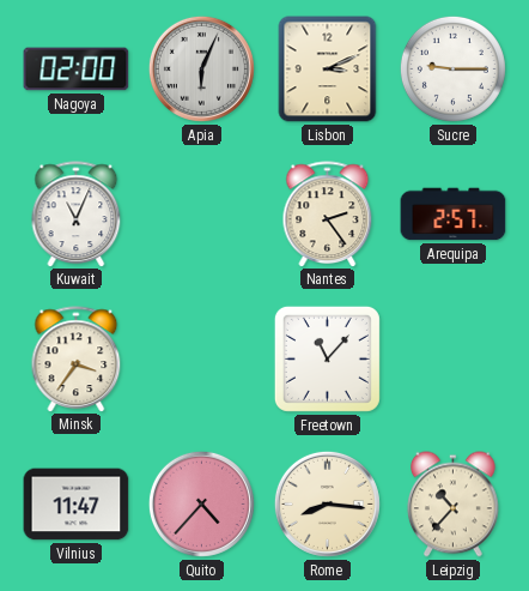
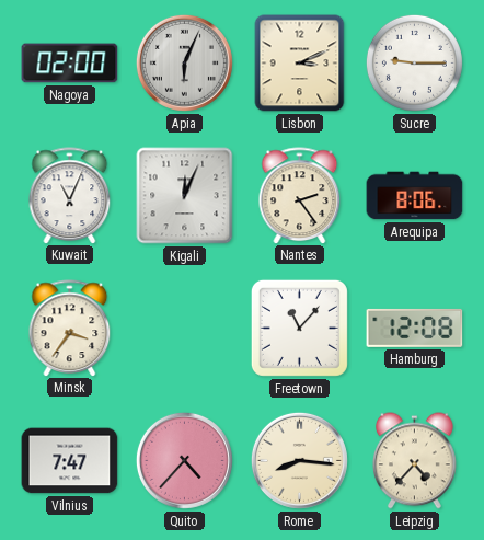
Kigali: none -> 12:04 (185, 196)
Arequipa: 2:57 -> 8:06 (415, 196)
Hamburg: none -> 12:08 (415, 328)
Vilnius: 11:47 -> 7:47 (70, 461)
Leipzig: 10:37 -> 4:37 (415, 461)
